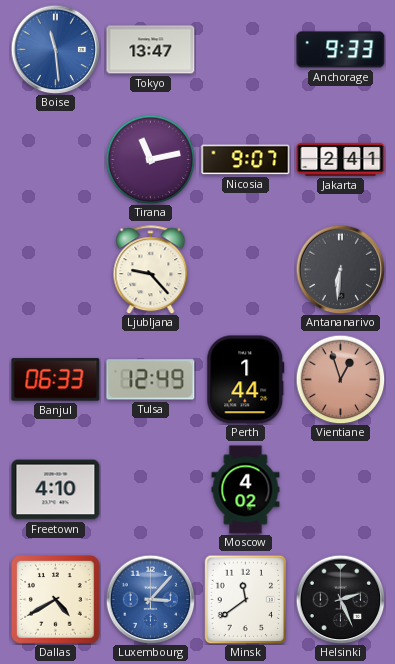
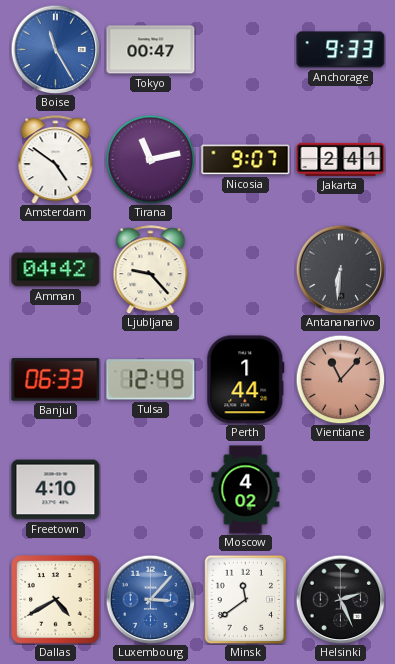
Boise: 11:29 -> 11:25 (55, 49)
Tokyo: 13:47 -> 00:47 (151, 50)
Amsterdam: none -> 4:51 (56, 160)
Amman: none -> 04:42 (56, 270)
Vientiane: 12:57 -> 11:07 (340, 379)
